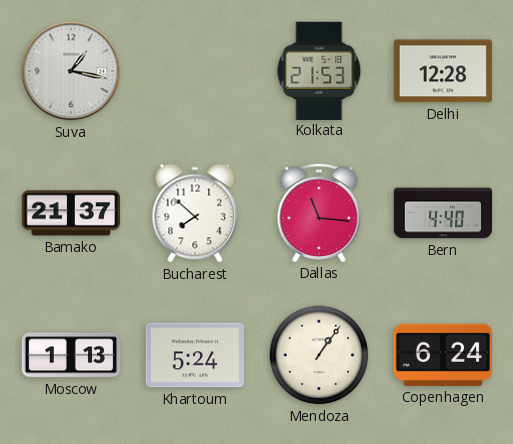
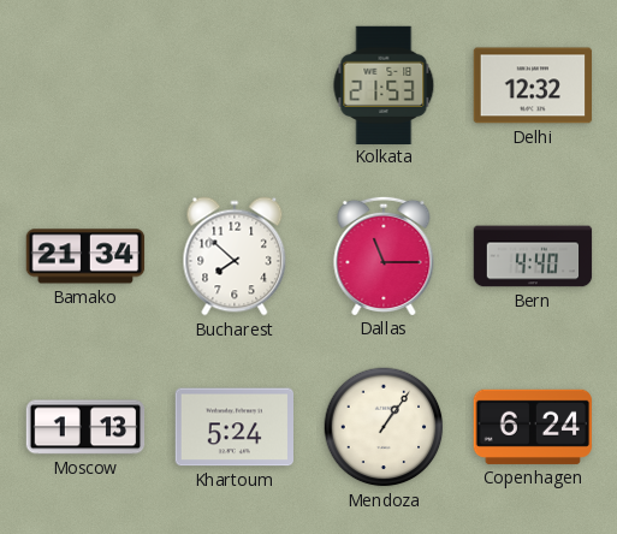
Suva: 1:17 -> none (71, 71)
Delhi: 12:28 -> 12:32 (532, 85)
Bamako: 21:37 -> 21:34 (85, 256)
Dallas: 11:16 -> 11:15 (384, 255)
